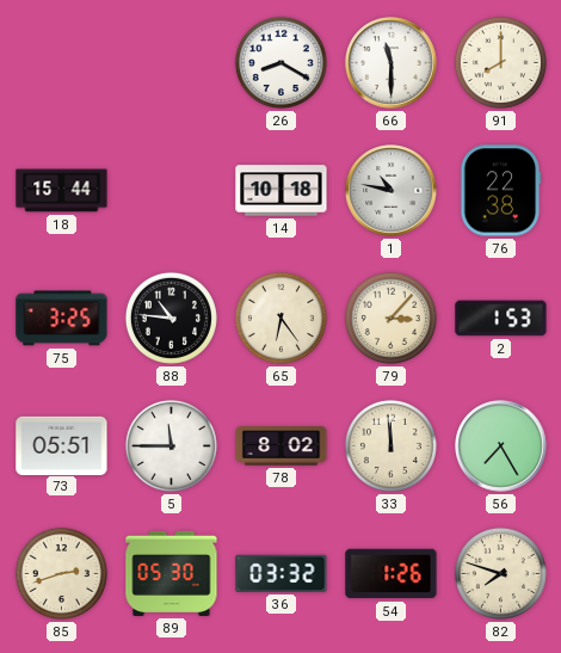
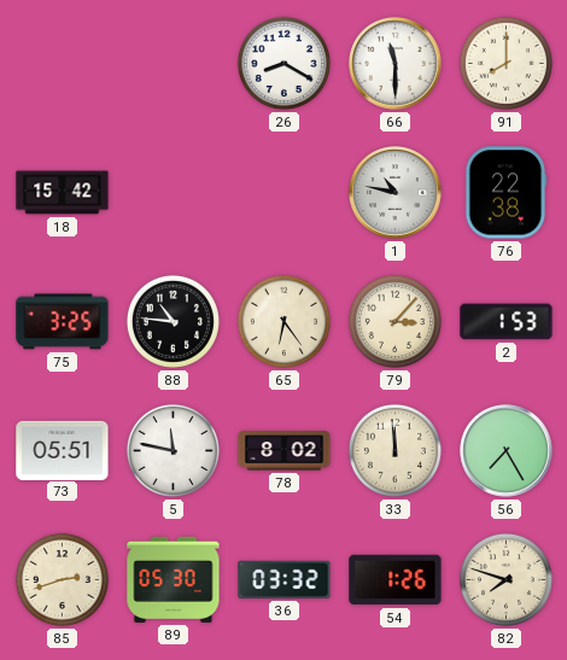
18: 15:44 -> 15:42 (63, 193)
14: 10:18 -> none (282, 191)
5: 11:45 -> 11:47 (173, 450)
